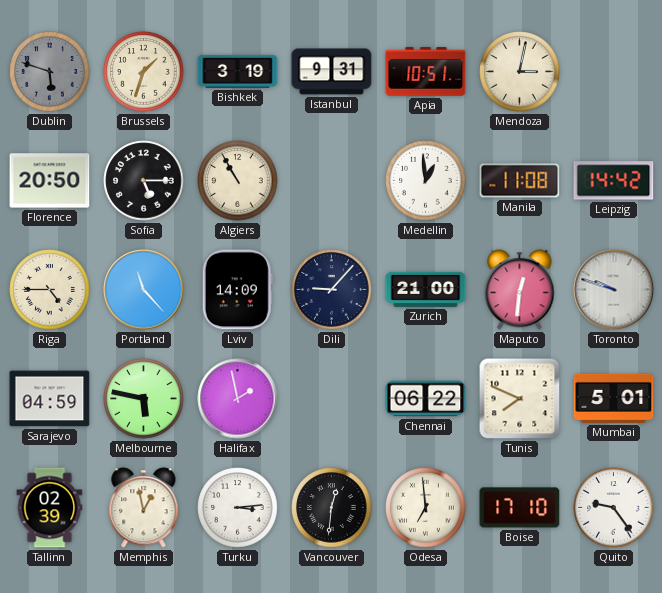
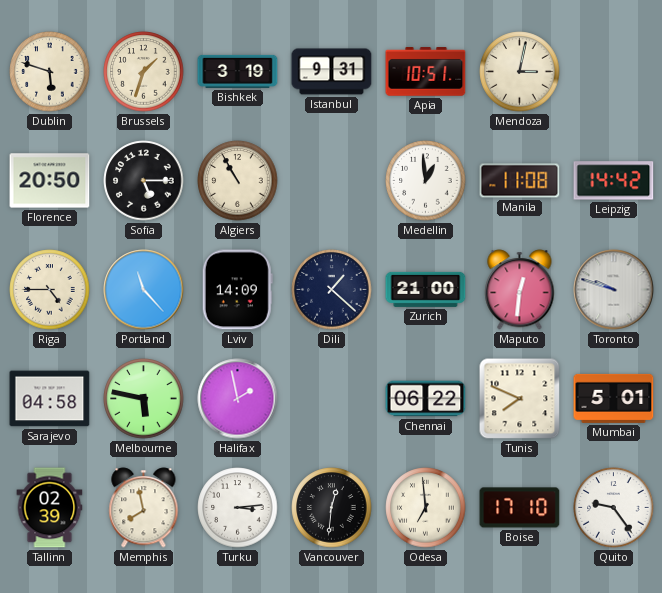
Dublin dial: grey -> cream (50, 72)
Dili: 9:07 -> 1:22 (332, 290)
Sarajevo: 04:59 -> 04:58 (50, 399)
Memphis: 12:58 -> 7:58 (144, 508)
